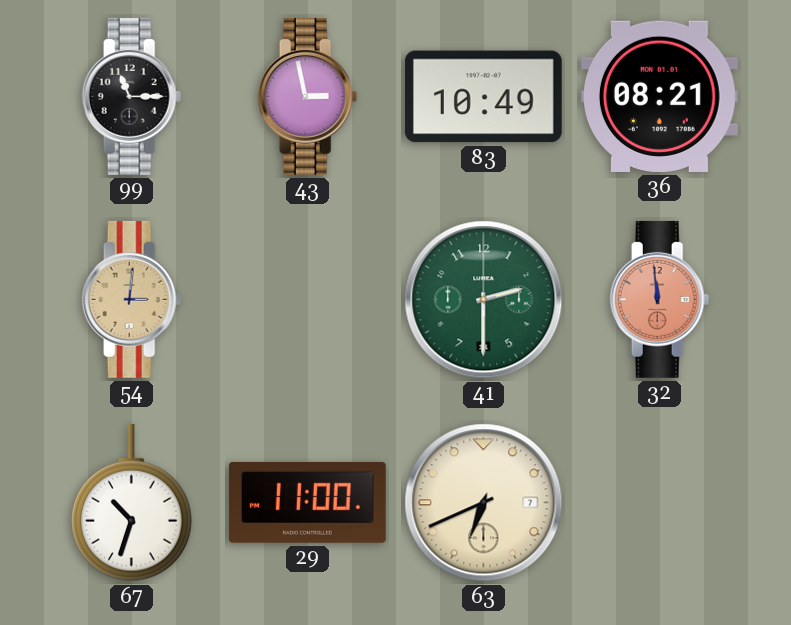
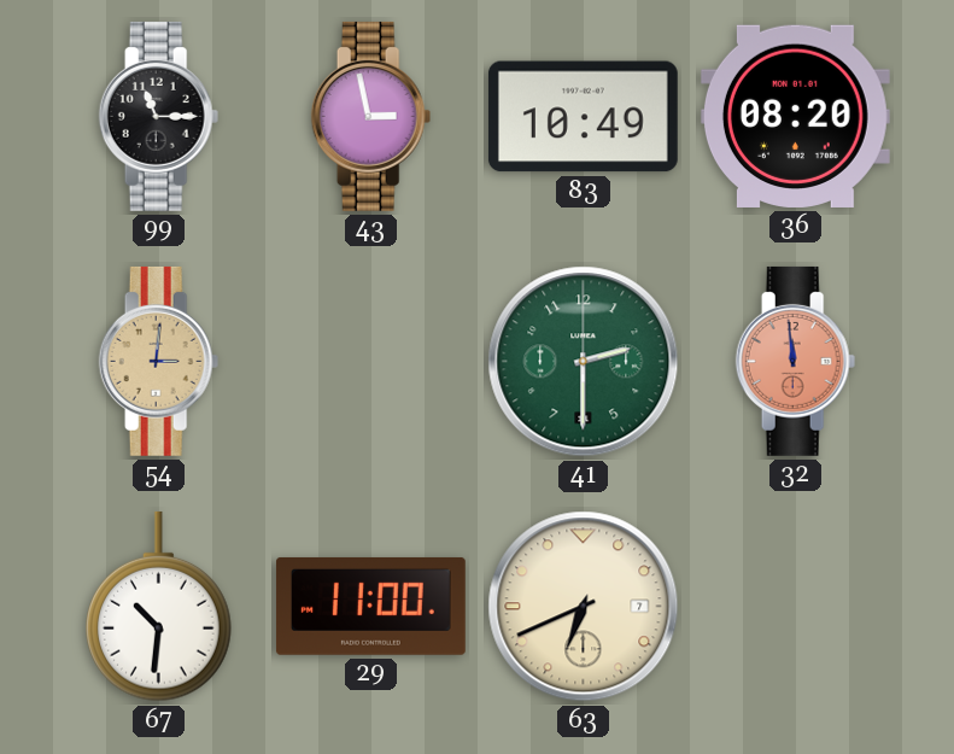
36: 08:21 -> 08:20 (795, 116)
67: 10:33 -> 10:31 (159, 607)
